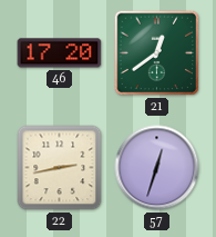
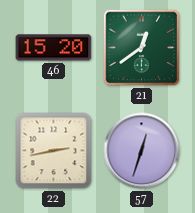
46: 17:20 -> 15:20 (54, 48)
